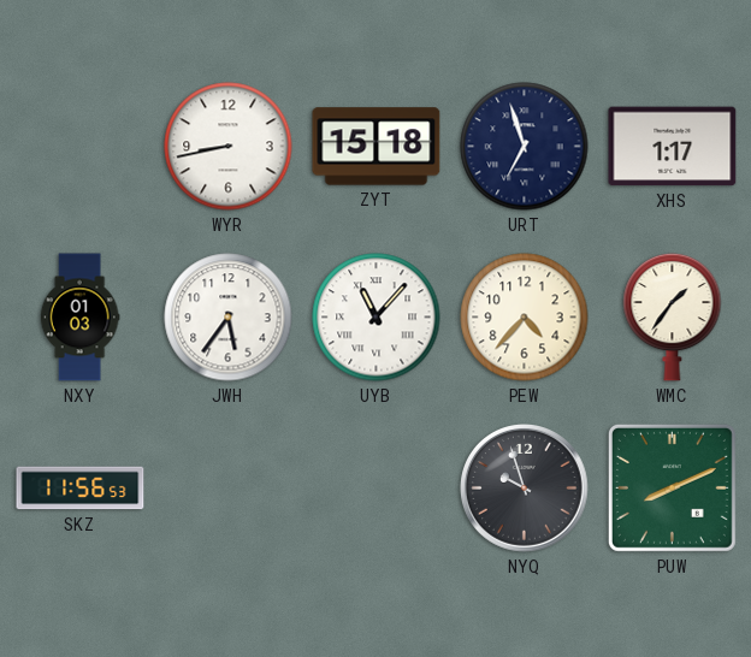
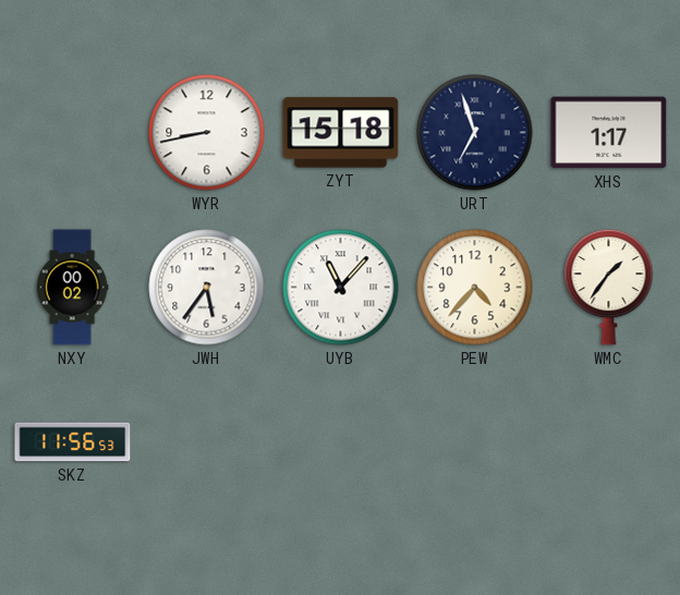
NXY: 01:03 -> 00:02 (72, 288)
NYQ: 9:57 -> none (525, 489)
PUW: 8:11 -> none (672, 487)
